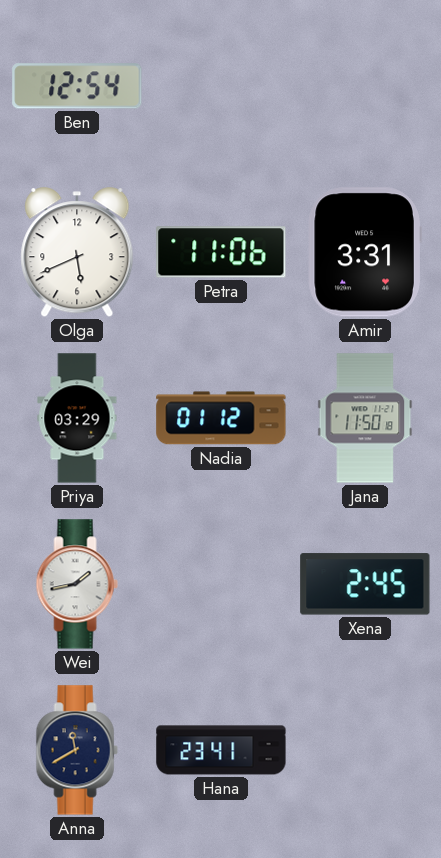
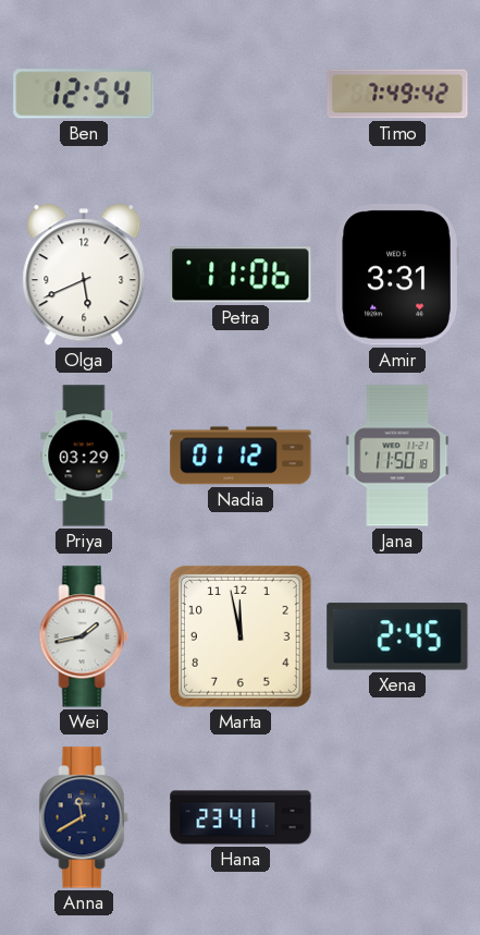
Timo: none -> 7:49 (397, 94)
Marta: none -> 11:58 (242, 637)
